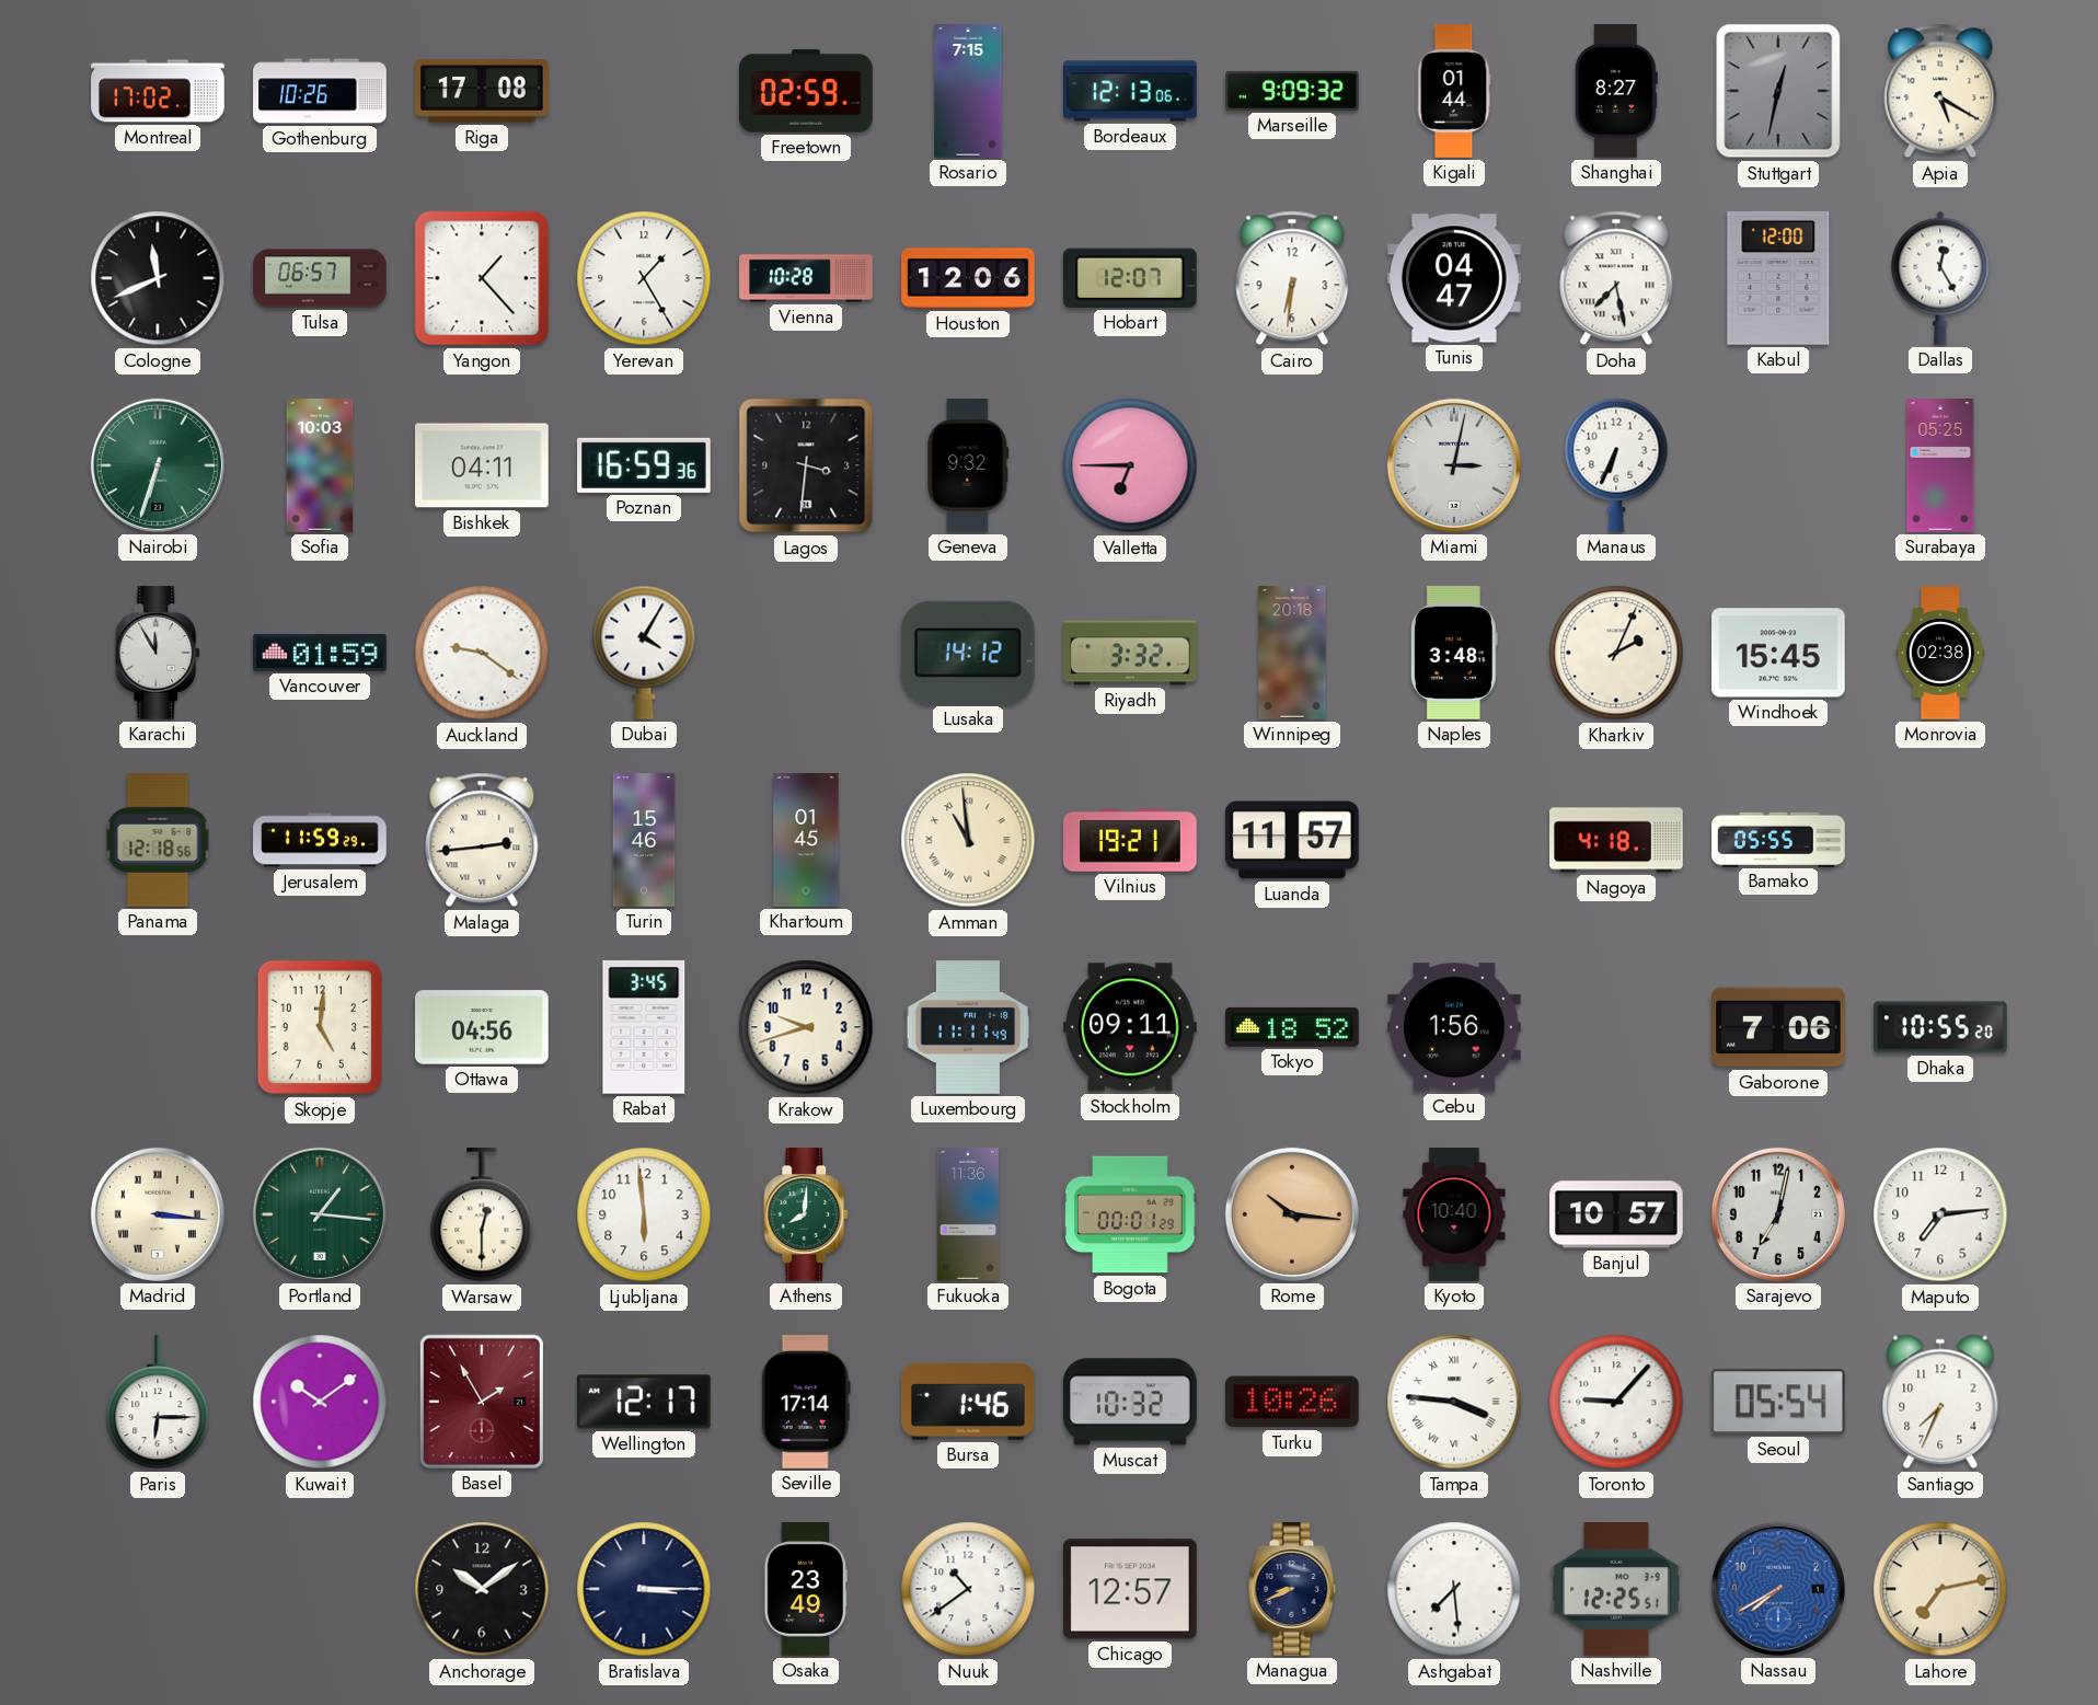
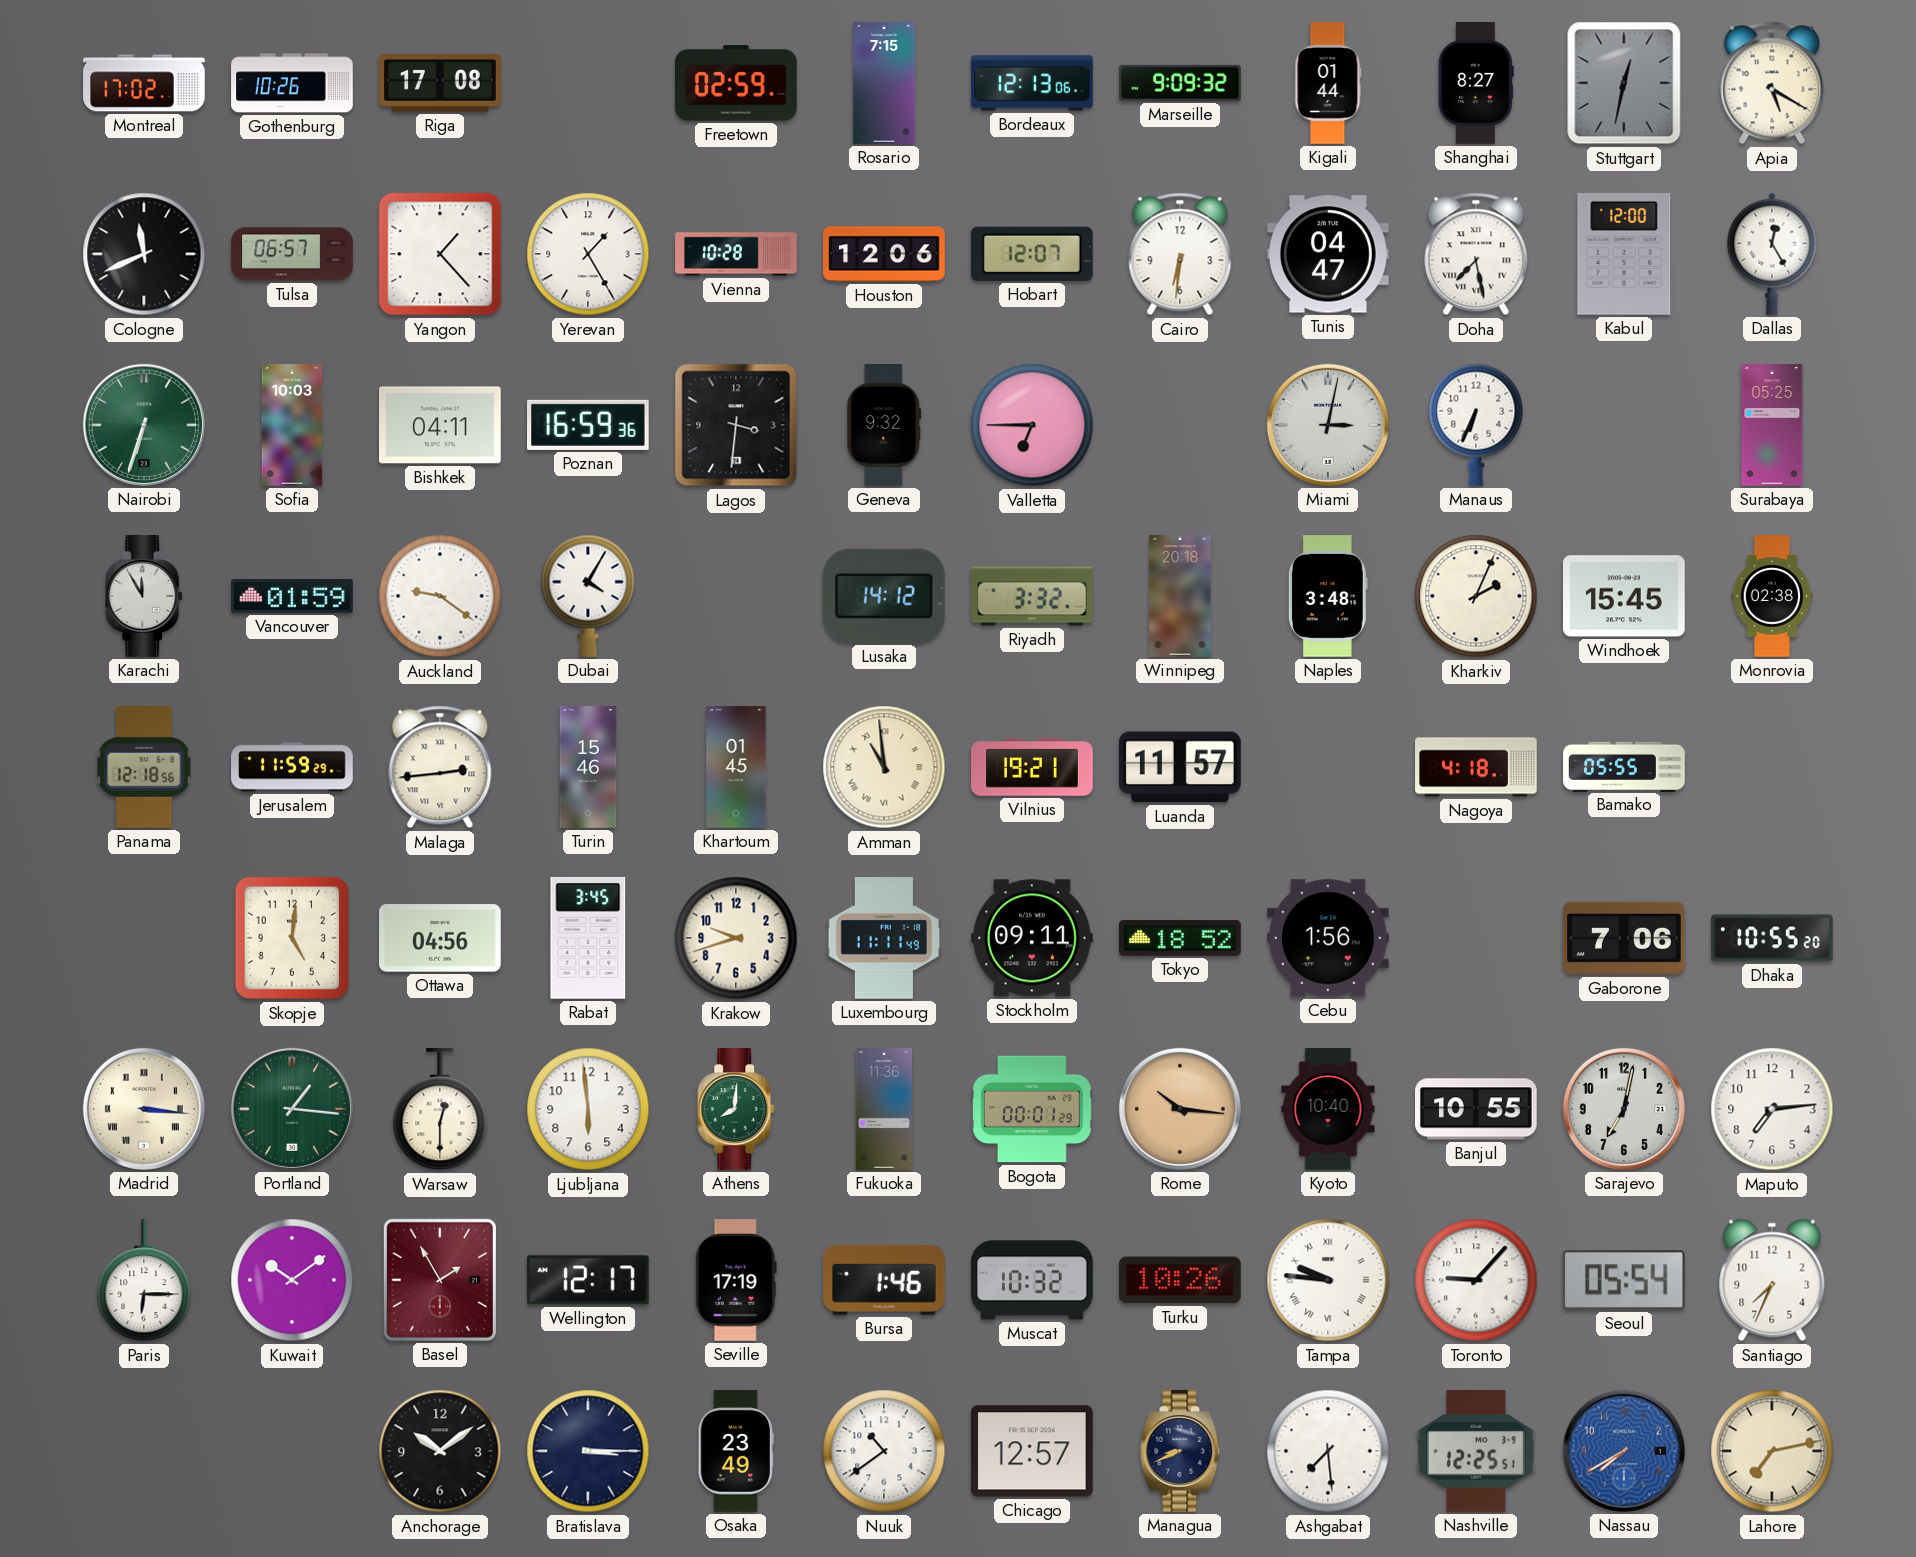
Banjul: 10:57 -> 10:55 (1477, 1109)
Seville: 17:14 -> 17:19 (736, 1281)
Tampa: 3:46 -> 9:46 (1328, 1280)
